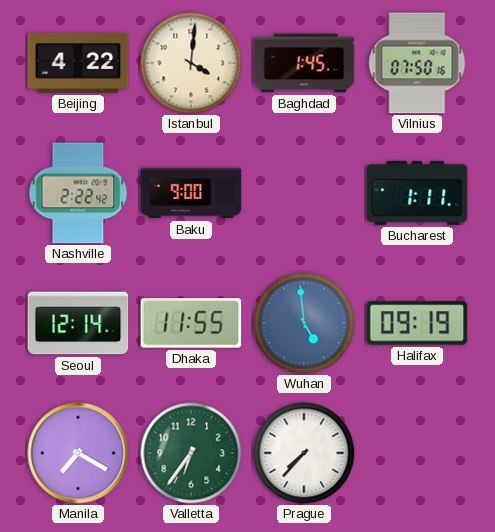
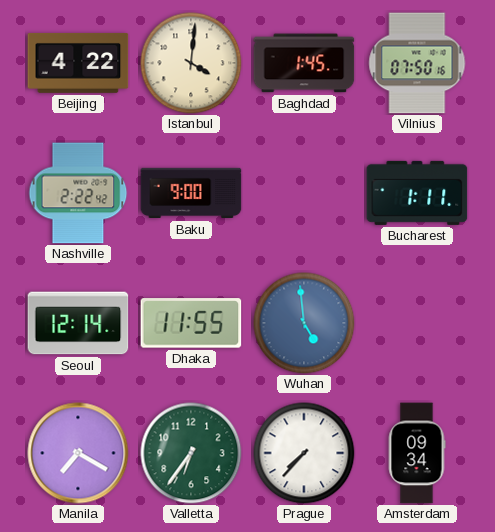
Halifax: 09:19 -> none (417, 323)
Amsterdam: none -> 09:34 (417, 453)
